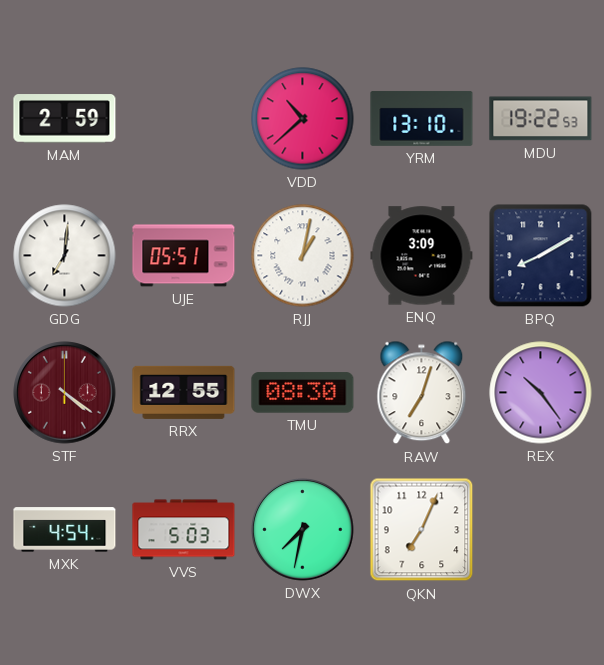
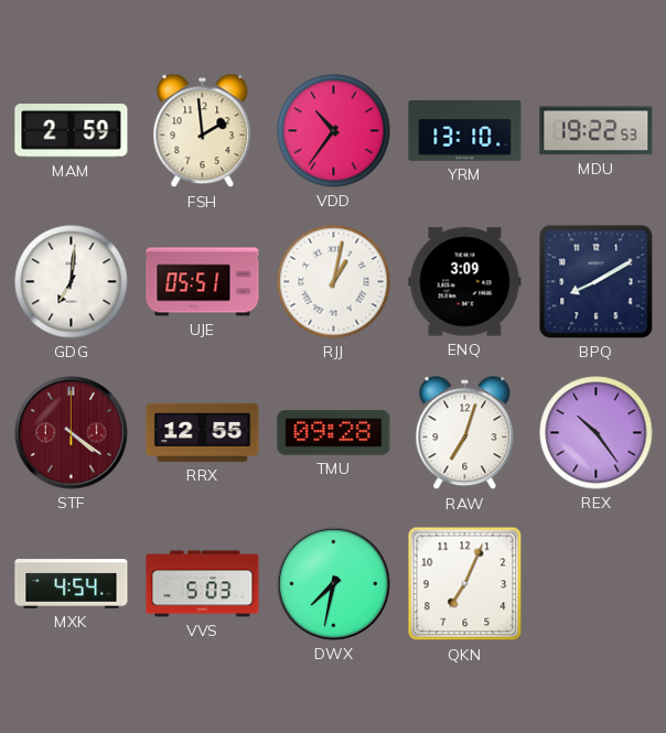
FSH: none -> 1:59 (203, 131)
VDD: 10:38 -> 10:36 (334, 131)
TMU: 08:30 -> 09:28 (334, 433)
